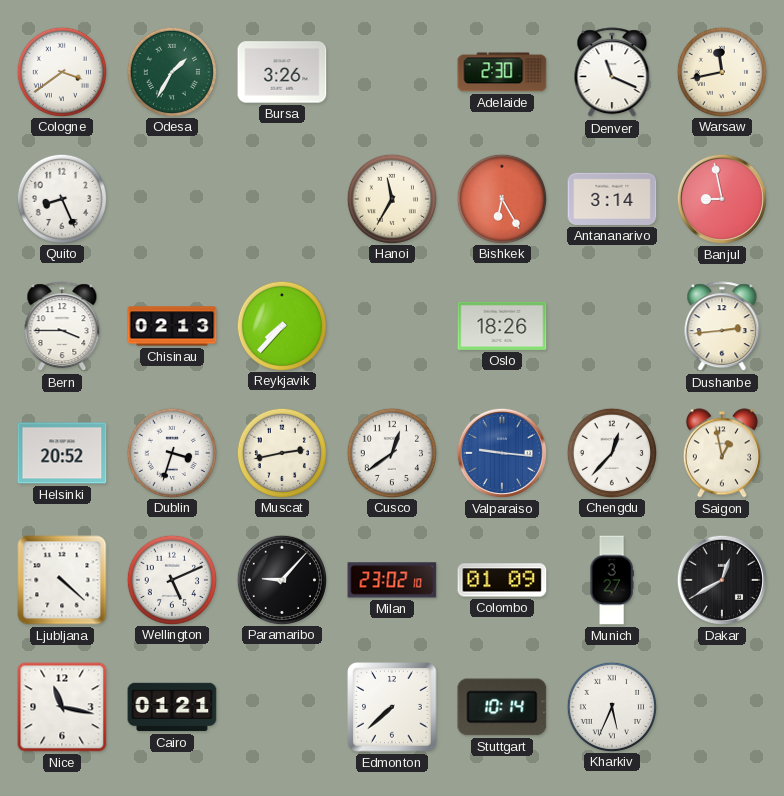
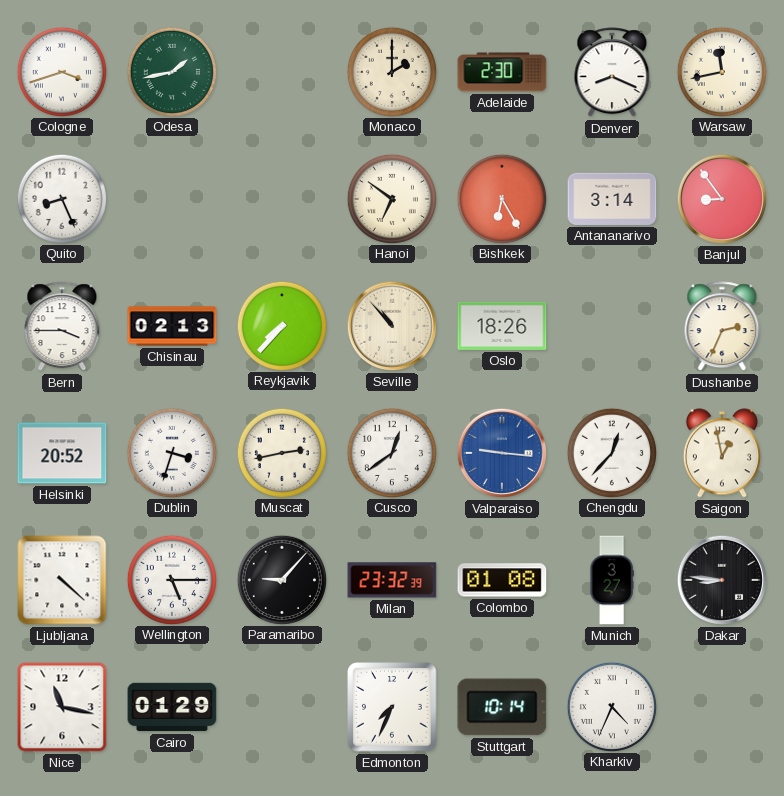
Cologne: 3:39 -> 3:42 (61, 71)
Odesa: 1:35 -> 1:43 (171, 71)
Bursa: 3:26 -> none (282, 72)
Monaco: none -> 2:00 (391, 71)
Denver: 11:19 -> 8:19 (612, 73)
Hanoi: 11:35 -> 6:51 (391, 198)
Banjul: 8:58 -> 8:54 (722, 199)
Seville: none -> 10:53 (392, 326)
Dushanbe: 2:44 -> 2:34 (722, 327)
Wellington: 5:11 -> 5:15 (171, 579)
Milan: 23:02 -> 23:32 (392, 580)
Colombo: 01:09 -> 01:08 (502, 580)
Dakar: 12:40 -> 8:46 (722, 580)
Cairo: 01:21 -> 01:29 (172, 707)
Edmonton: 7:38 -> 7:34 (392, 707)
Kharkiv: 5:34 -> 4:34 (611, 706)
